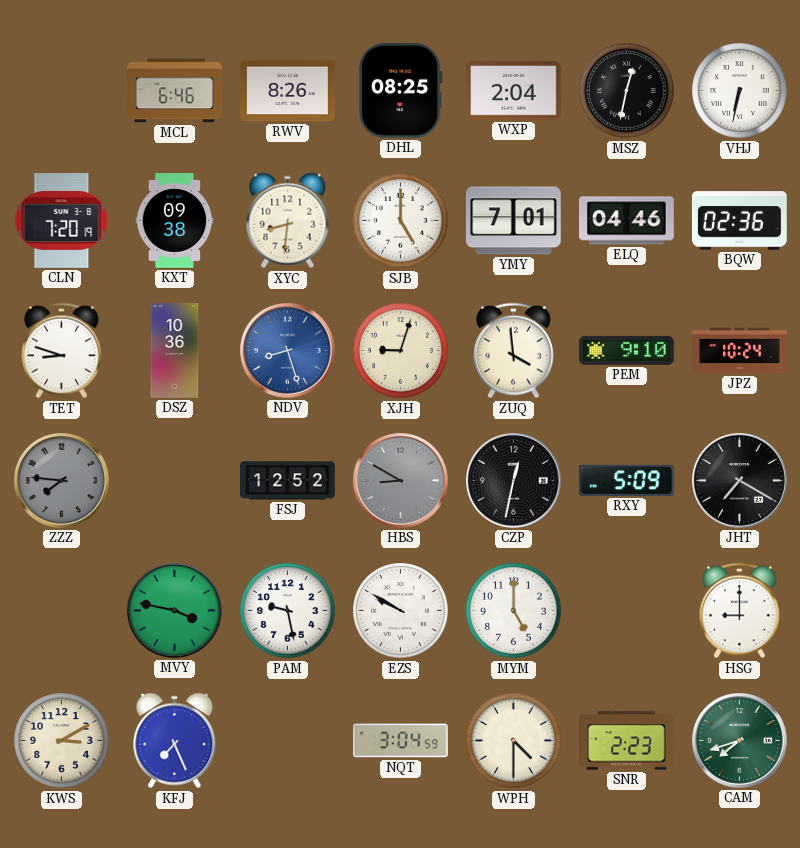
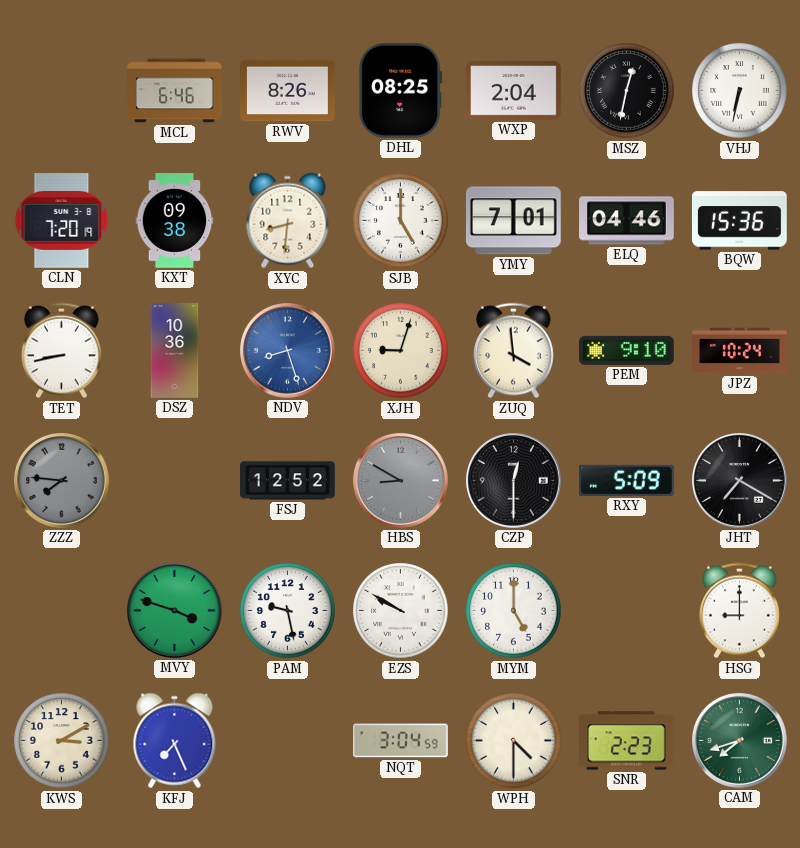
BQW: 02:36 -> 15:36 (739, 221)
TET: 8:48 -> 8:43 (61, 351)
CZP: 12:32 -> 12:30 (514, 481)
MVY: 3:47 -> 3:48 (175, 611)
